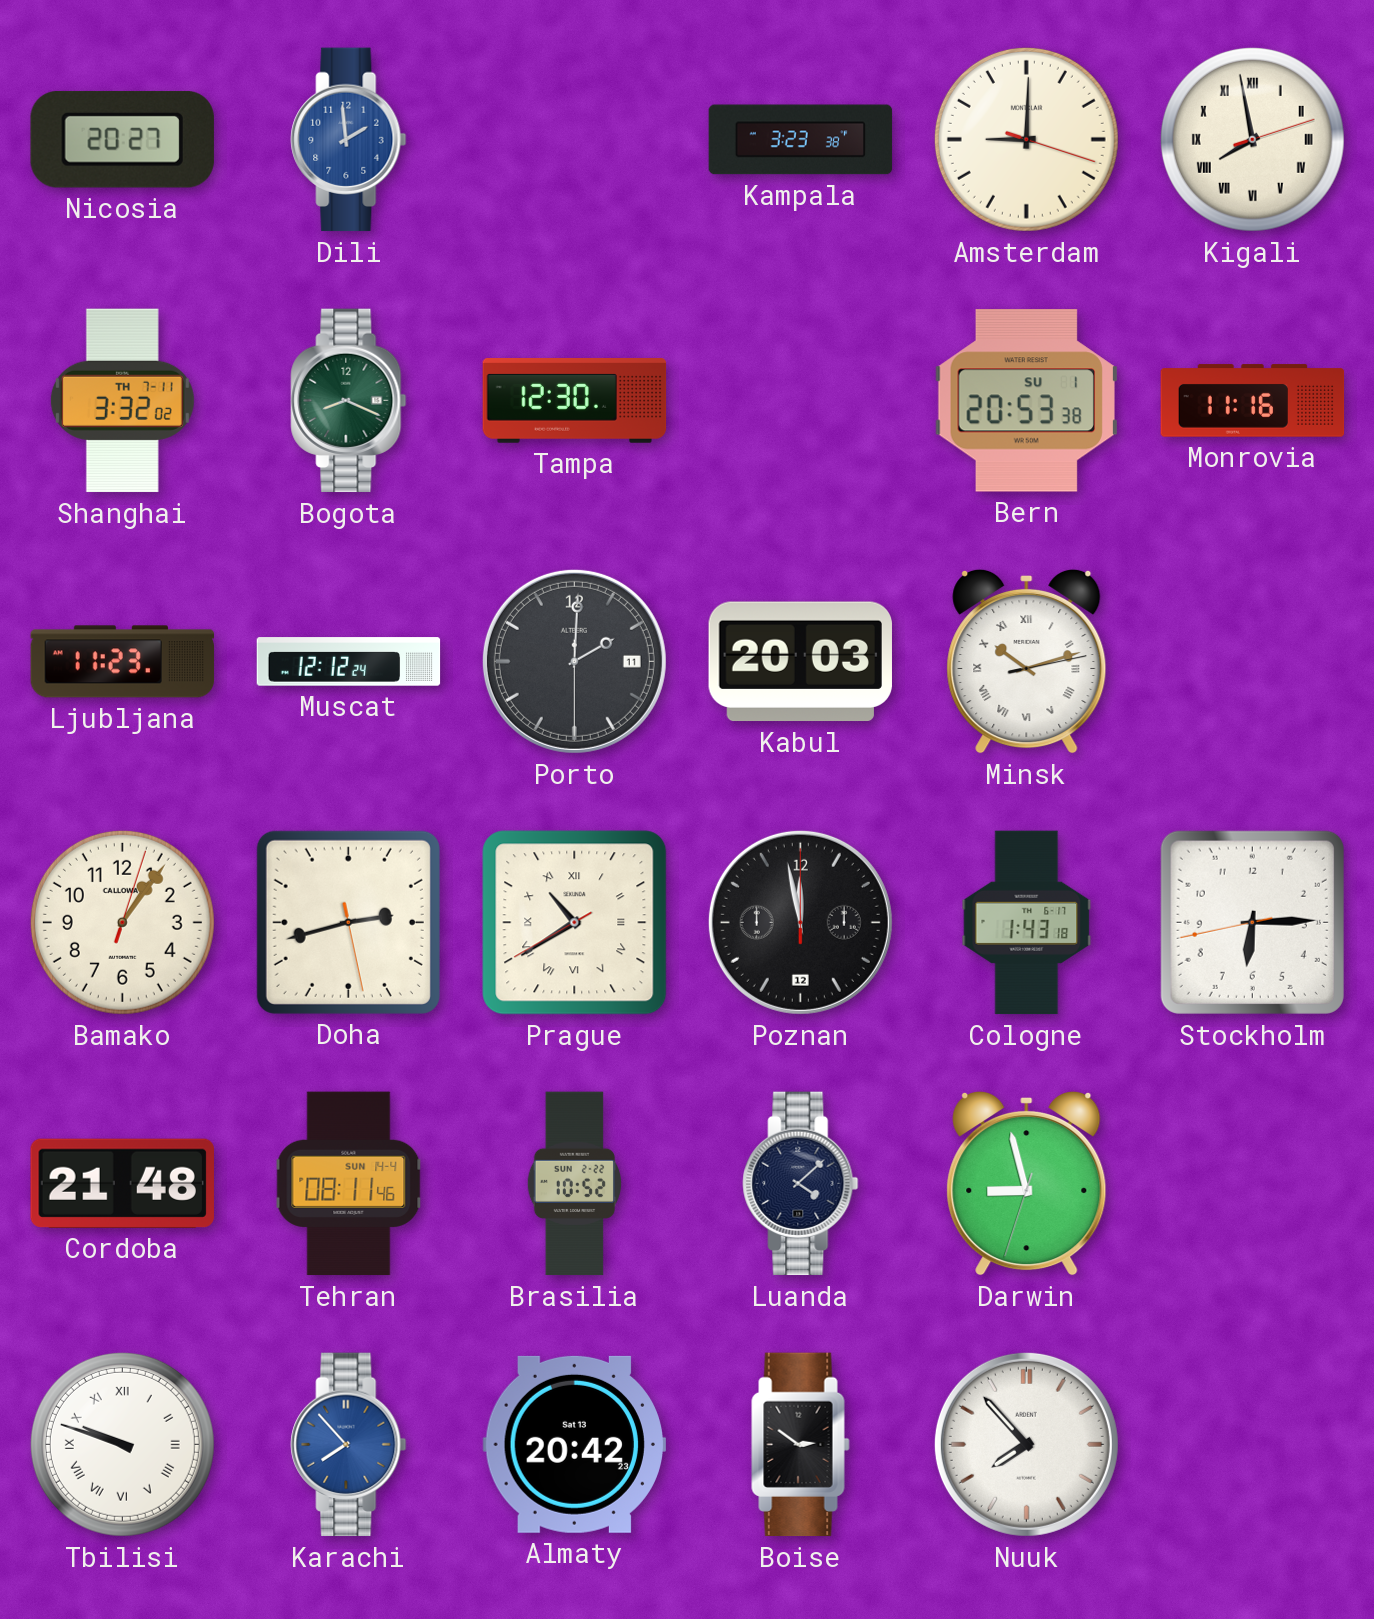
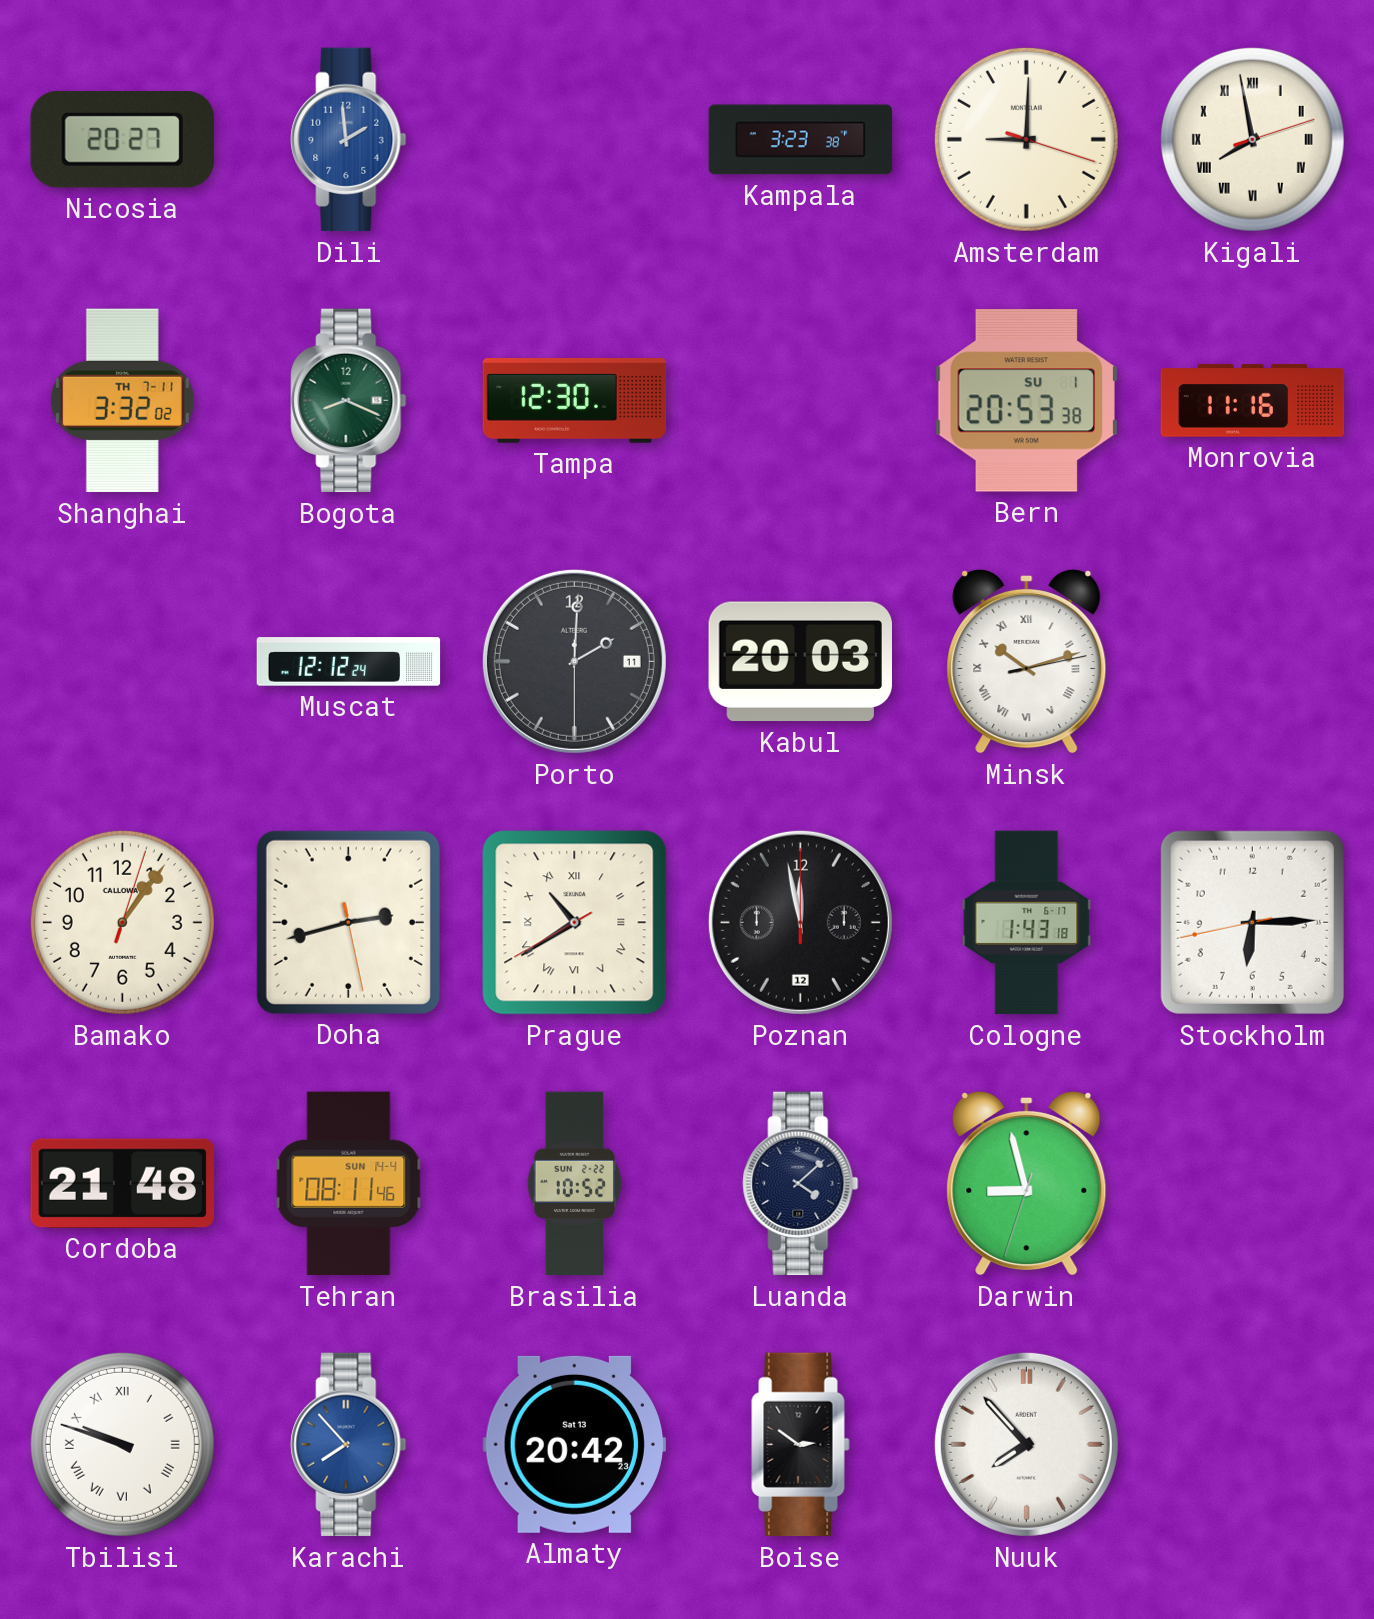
Ljubljana: 11:23 -> none (123, 662)
